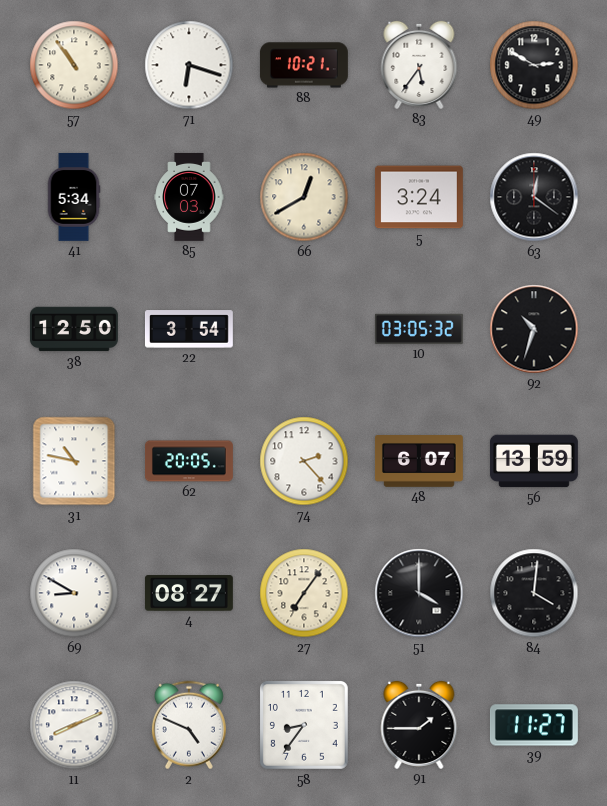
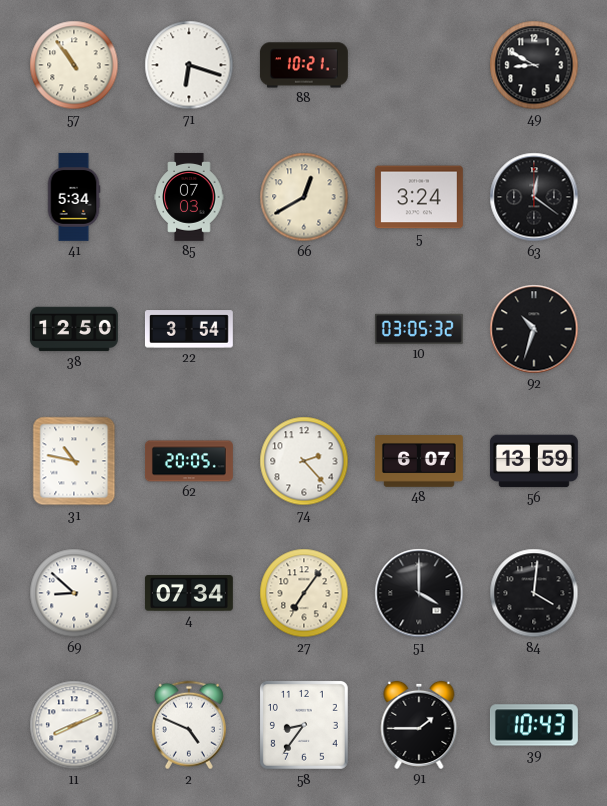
83: 5:36 -> none (419, 65)
49: 2:50 -> 8:50 (534, 65)
69: 8:50 -> 8:52 (74, 593)
4: 08:27 -> 07:34 (189, 593)
39: 11:27 -> 10:43 (534, 725)
